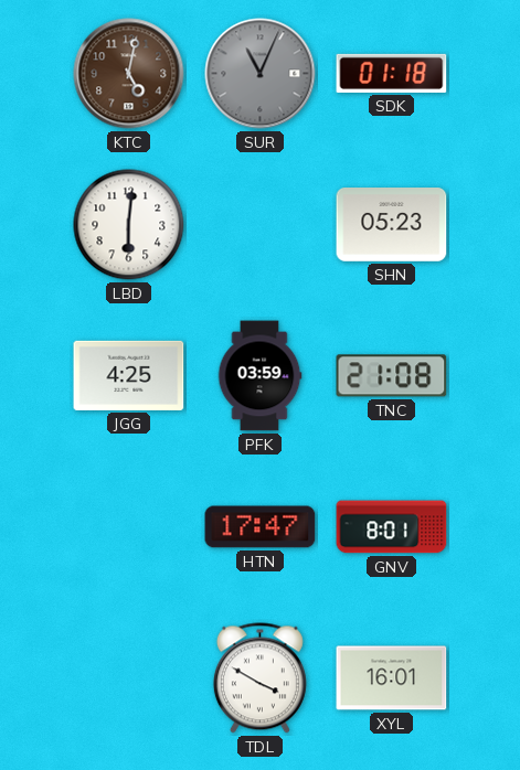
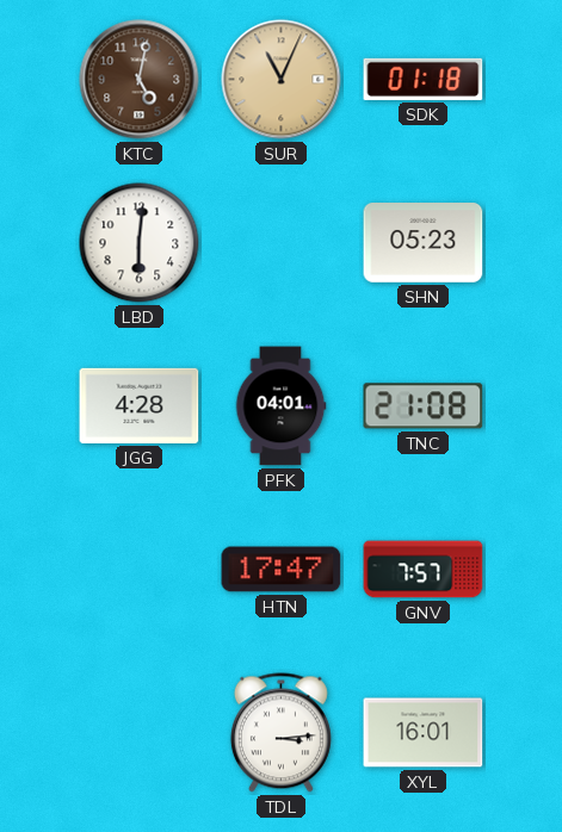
SUR dial: grey -> champagne (282, 80)
JGG: 4:25 -> 4:28 (140, 405)
PFK: 03:59 -> 04:01 (280, 406)
GNV: 8:01 -> 7:57 (424, 570)
TDL: 3:50 -> 3:14 (280, 733)
